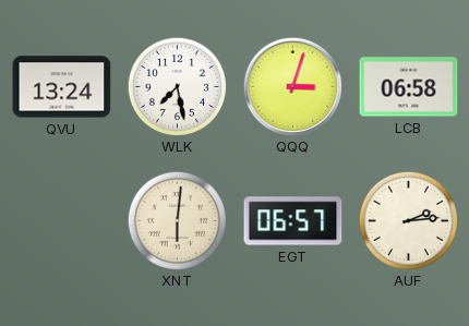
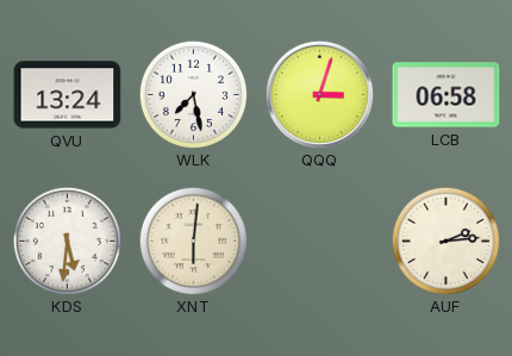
KDS: none -> 5:31 (67, 241)
EGT: 06:57 -> none (293, 221)
